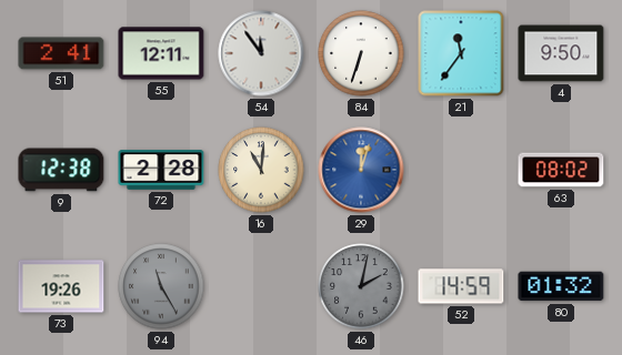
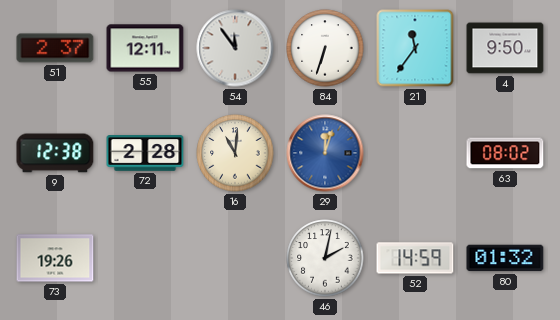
51: 2:41 -> 2:37 (55, 48)
94: 11:25 -> none (161, 286)
46 dial: grey -> white (325, 258)
